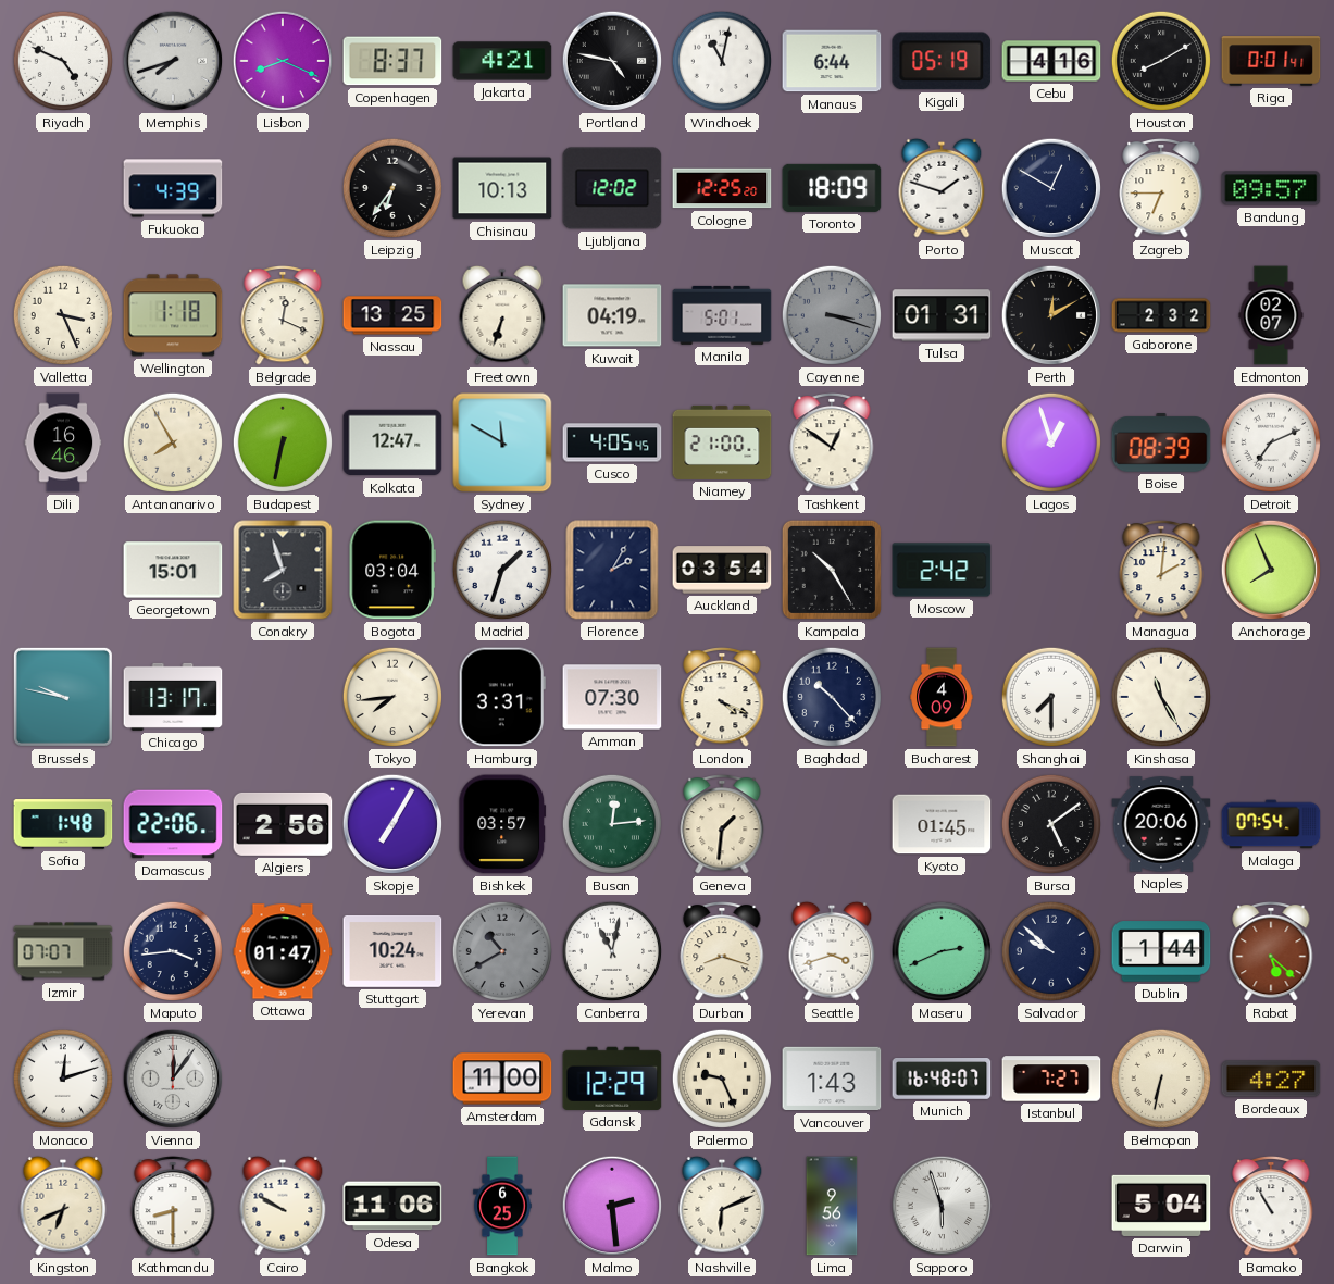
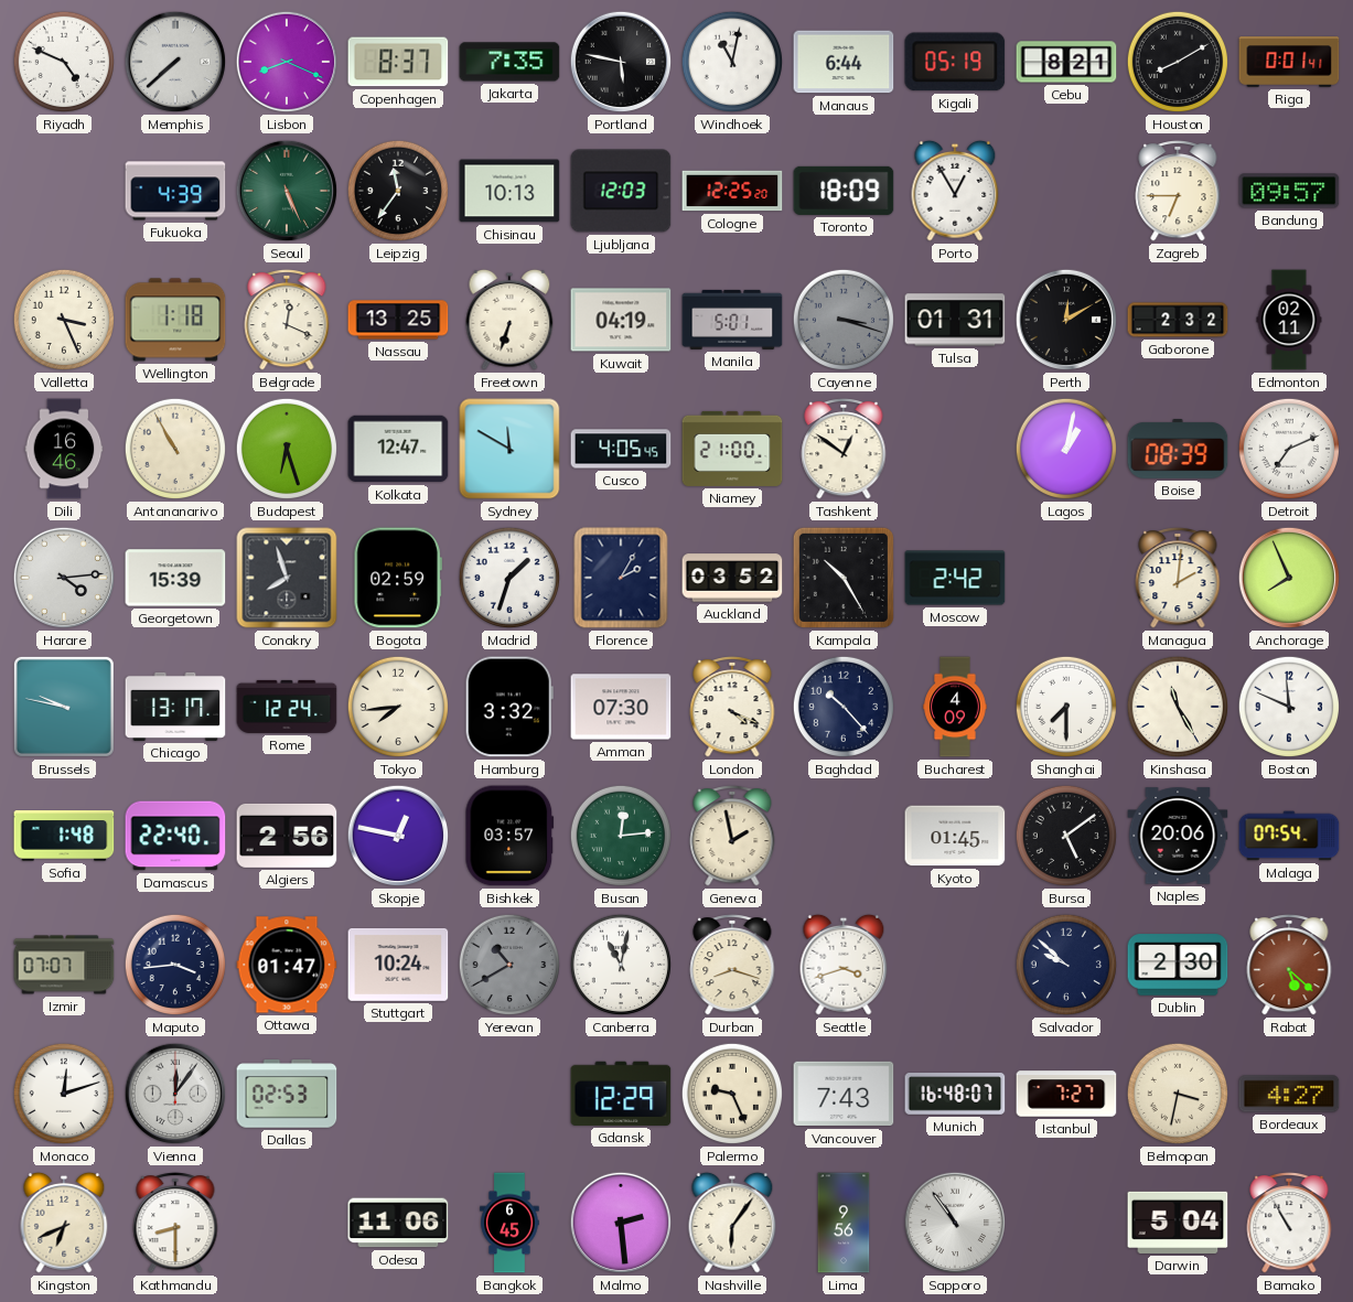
Memphis: 7:42 -> 7:38 (175, 62)
Jakarta: 4:21 -> 7:35 (509, 62)
Portland: 4:47 -> 5:47 (621, 62)
Cebu: 4:16 -> 8:21 (1066, 62)
Seoul: none -> 5:26 (287, 191)
Leipzig: 6:36 -> 11:36 (398, 191)
Ljubljana: 12:02 -> 12:03 (621, 191)
Porto: 1:48 -> 12:55 (955, 191)
Muscat: 12:50 -> none (1051, 188)
Edmonton: 02:07 -> 02:11 (1289, 320)
Antananarivo: 7:55 -> 10:55 (175, 449)
Budapest: 6:32 -> 6:27 (287, 449)
Lagos: 12:57 -> 1:02 (1066, 449)
Harare: none -> 4:14 (64, 578)
Georgetown: 15:01 -> 15:39 (175, 578)
Bogota: 03:04 -> 02:59 (398, 578)
Auckland: 03:54 -> 03:52 (732, 578)
Rome: none -> 12:24 (287, 707)
Hamburg: 3:31 -> 3:32 (509, 707)
Boston: none -> 11:49 (1289, 707)
Damascus: 22:06 -> 22:40 (175, 836)
Skopje: 7:05 -> 12:47 (398, 836)
Geneva: 1:31 -> 1:58 (732, 837)
Maseru: 2:41 -> none (942, 951)
Dublin: 1:44 -> 2:30 (1178, 965)
Dallas: none -> 02:53 (287, 1094)
Amsterdam: 11:00 -> none (502, 1079)
Vancouver: 1:43 -> 7:43 (844, 1094)
Belmopan: 6:32 -> 3:32 (1178, 1094)
Cairo: 9:50 -> none (283, 1206)
Bangkok: 6:25 -> 6:45 (509, 1223)
Nashville: 6:11 -> 6:06 (732, 1223)
Sapporo: 5:57 -> 10:54 (955, 1223)
